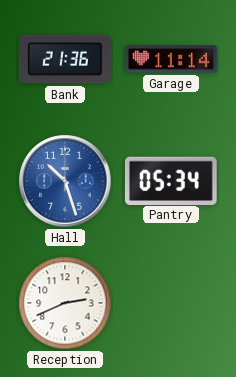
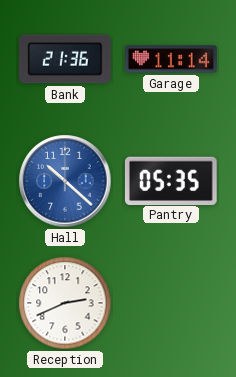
Hall: 10:27 -> 10:22 (65, 181)
Pantry: 05:34 -> 05:35 (171, 180)
